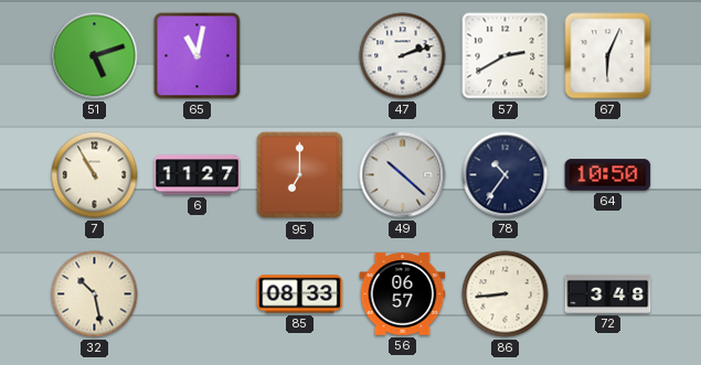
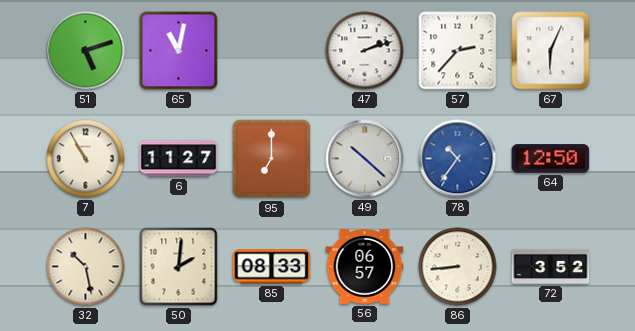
57: 2:40 -> 2:37 (458, 51)
78 dial: navy -> blue (458, 159)
64: 10:50 -> 12:50 (551, 159)
50: none -> 2:01 (179, 267)
72: 3:48 -> 3:52 (551, 266)
